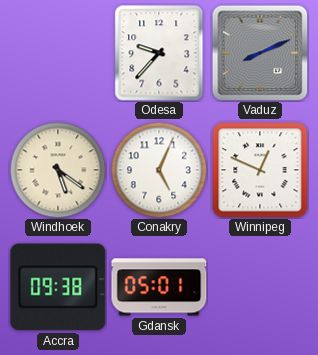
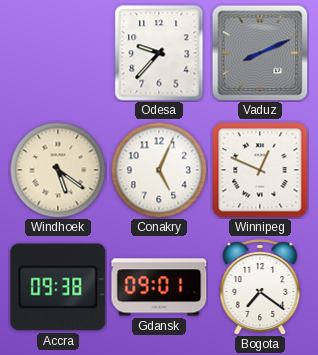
Gdansk: 05:01 -> 09:01 (159, 287)
Bogota: none -> 7:21 (260, 287)
